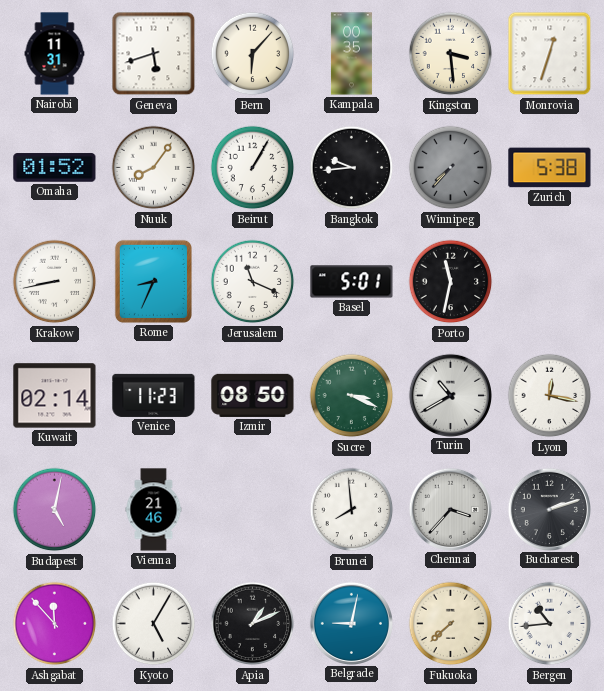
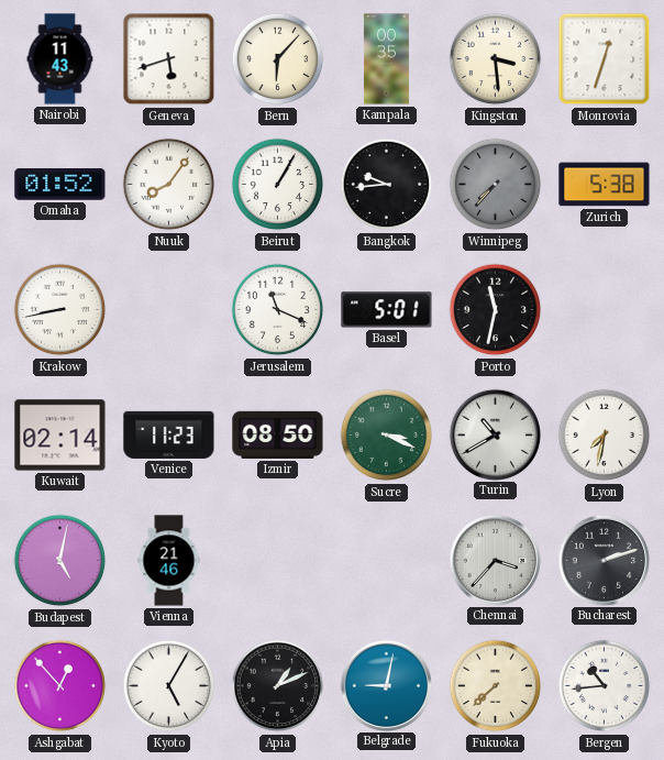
Nairobi: 11:31 -> 11:43 (60, 59)
Rome: 8:34 -> none (153, 281)
Lyon: 12:17 -> 7:32 (605, 436)
Brunei: 7:59 -> none (352, 510)
Ashgabat: 11:53 -> 12:53 (60, 686)
